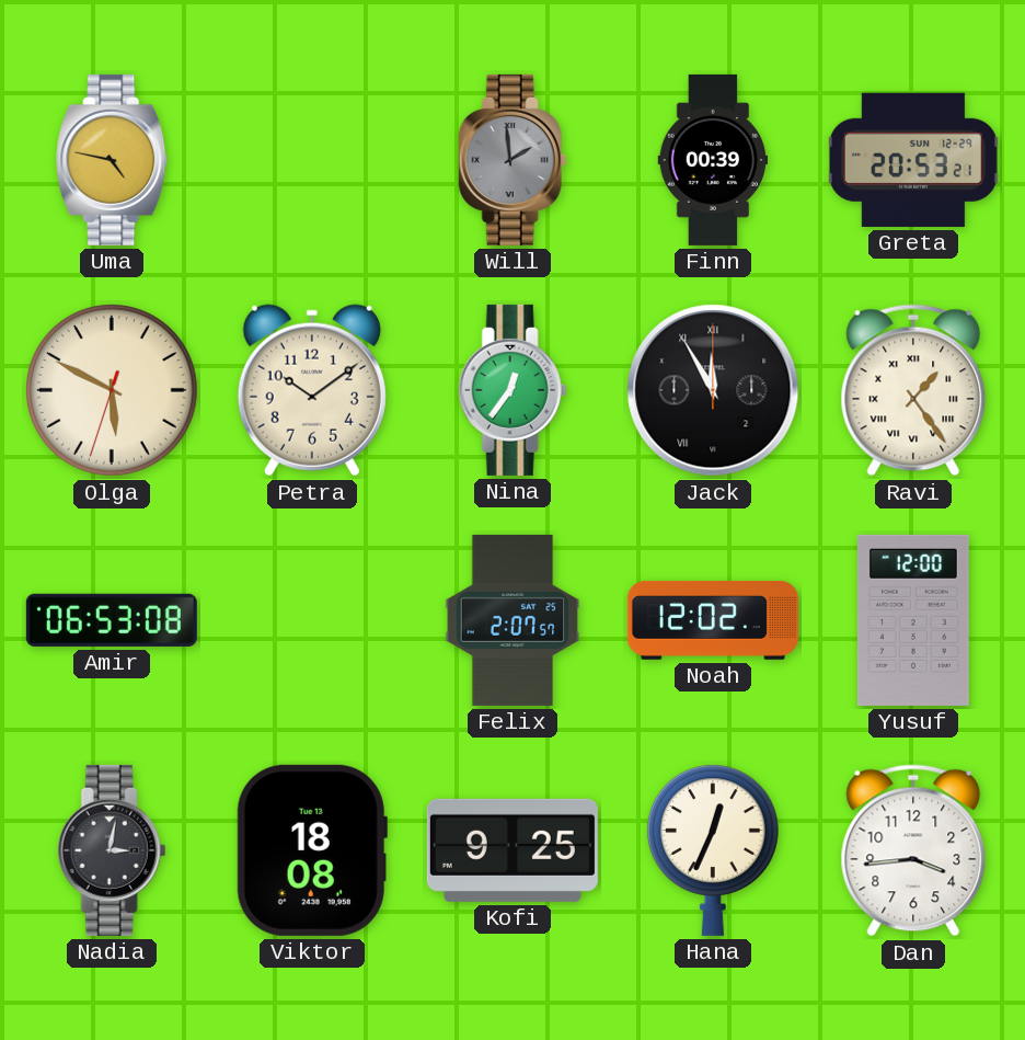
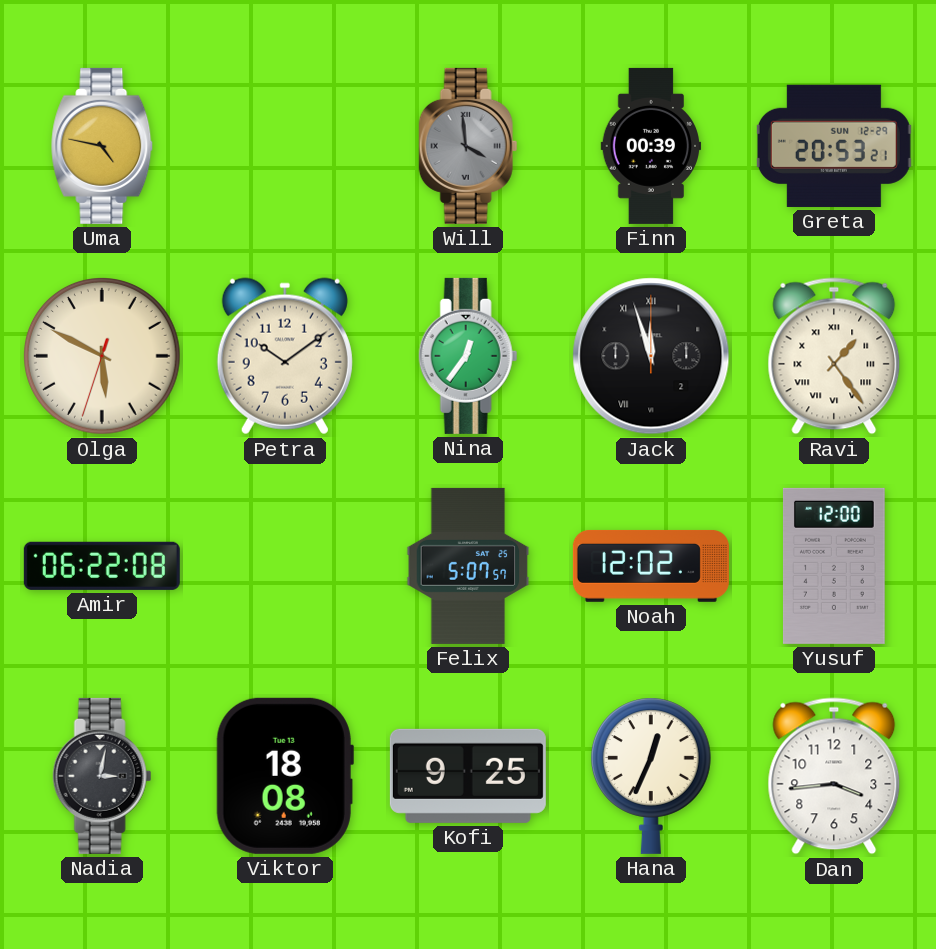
Will: 1:59 -> 3:59 (468, 146)
Jack: 11:55 -> 11:57 (651, 356)
Amir: 06:53 -> 06:22 (102, 566)
Felix: 2:07 -> 5:07 (468, 566)
